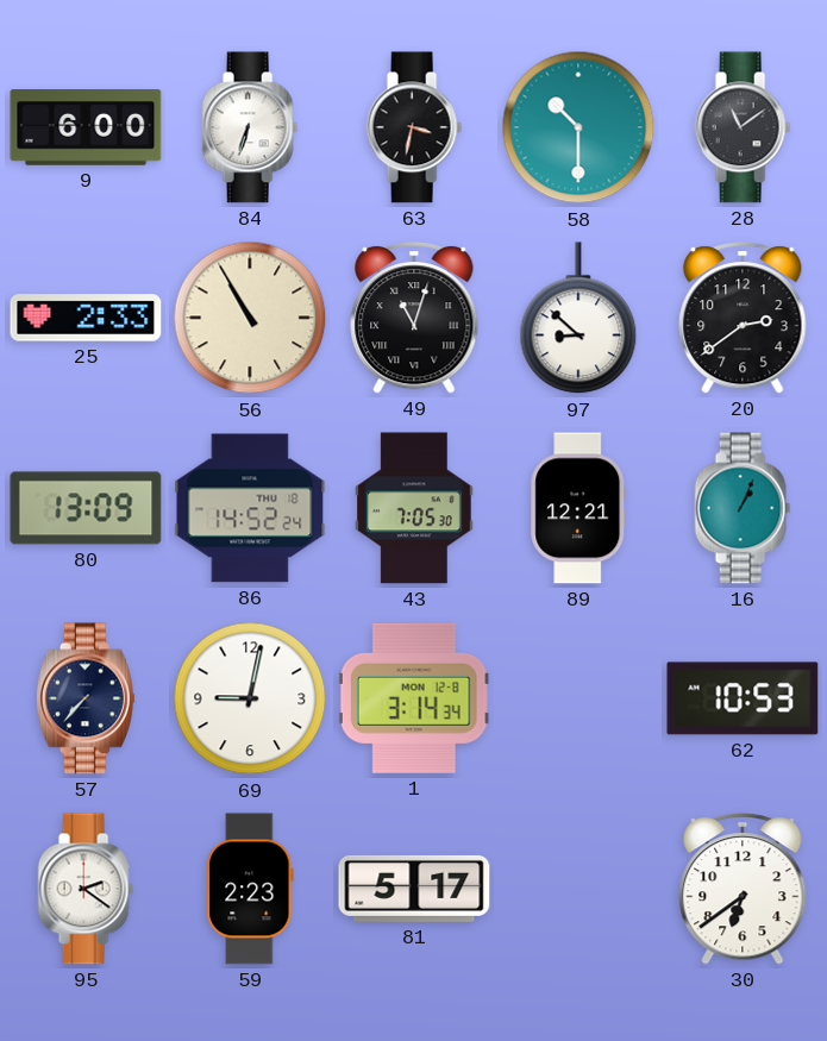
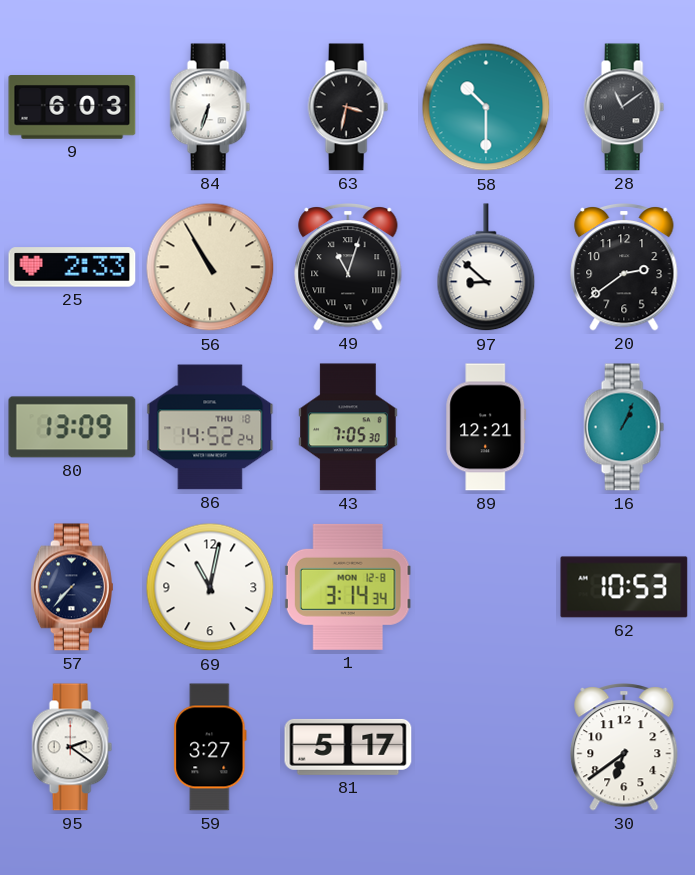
9: 6:00 -> 6:03 (72, 108)
69: 9:02 -> 11:02 (210, 587)
59: 2:23 -> 3:27 (210, 747)
